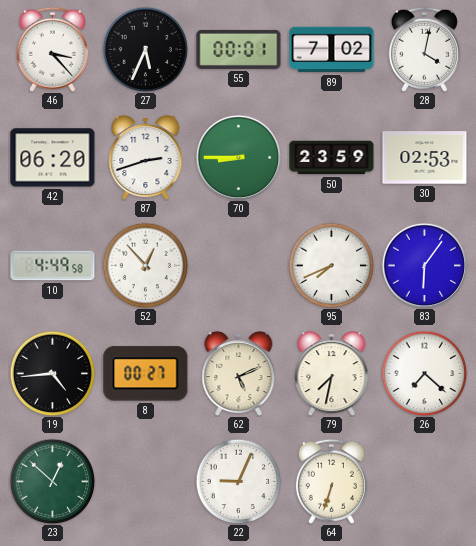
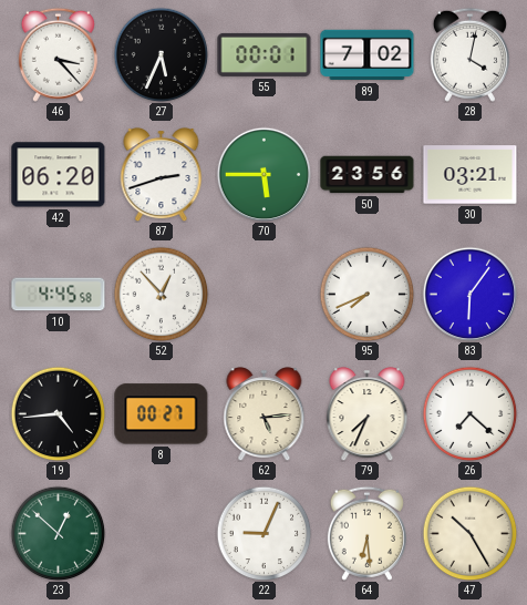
70: 8:45 -> 5:45 (263, 174)
50: 23:59 -> 23:56 (368, 175)
30: 02:53 -> 03:21 (471, 175)
10: 4:49 -> 4:45 (59, 295)
62: 5:11 -> 5:14 (265, 414)
79: 7:32 -> 7:34 (368, 414)
64: 6:33 -> 6:29 (366, 533)
47: none -> 10:25 (469, 533)
